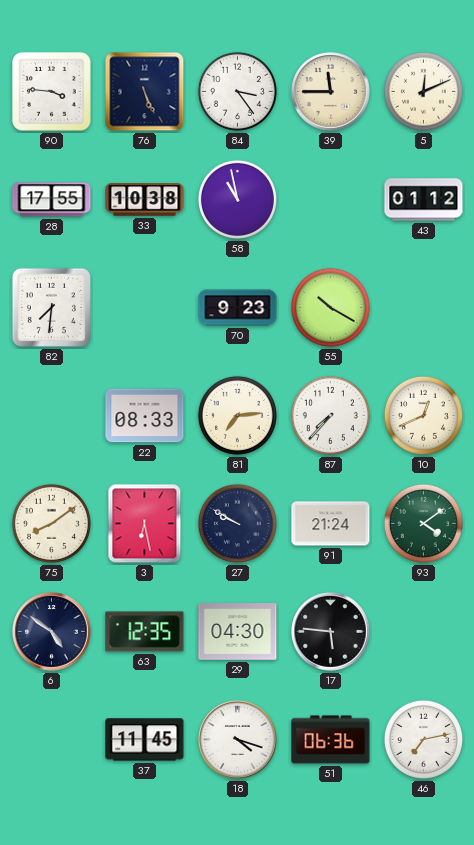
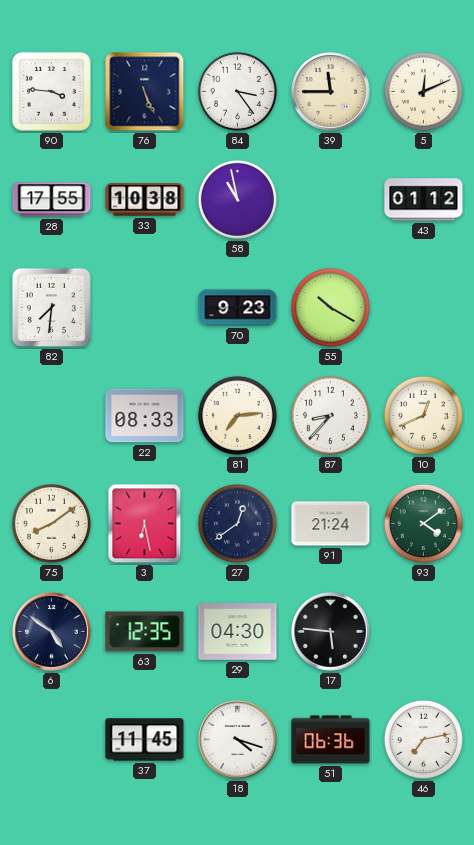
87: 7:37 -> 8:37 (330, 415)
27: 9:50 -> 12:39 (237, 523)
